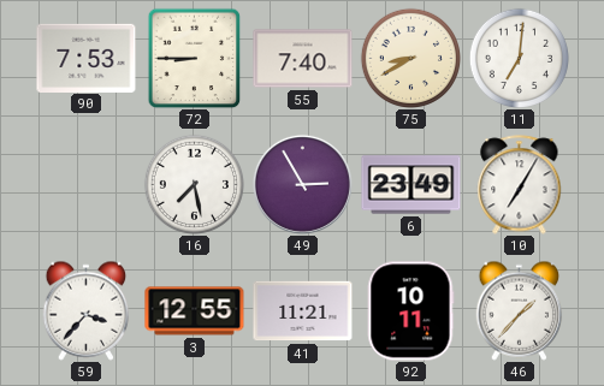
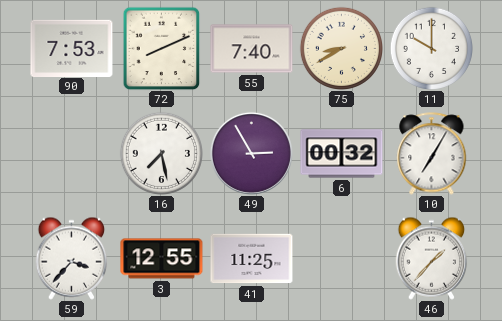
72: 8:45 -> 8:11 (162, 48)
11: 7:01 -> 10:00 (431, 48)
6: 23:49 -> 00:32 (342, 154)
41: 11:21 -> 11:25 (252, 259)
92: 10:11 -> none (411, 311)
